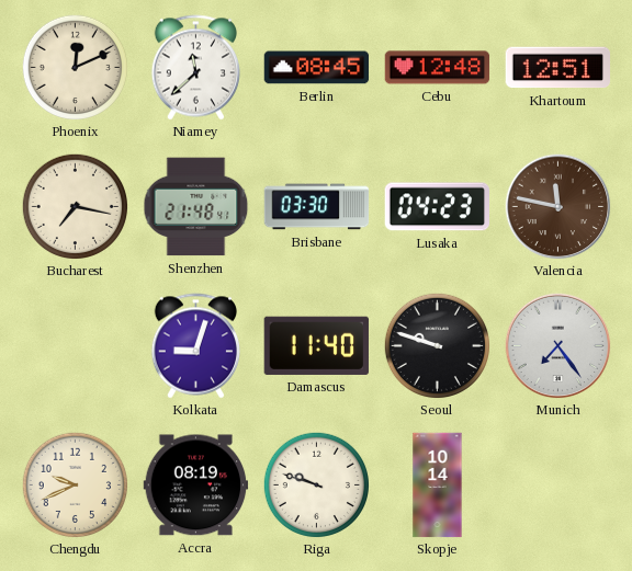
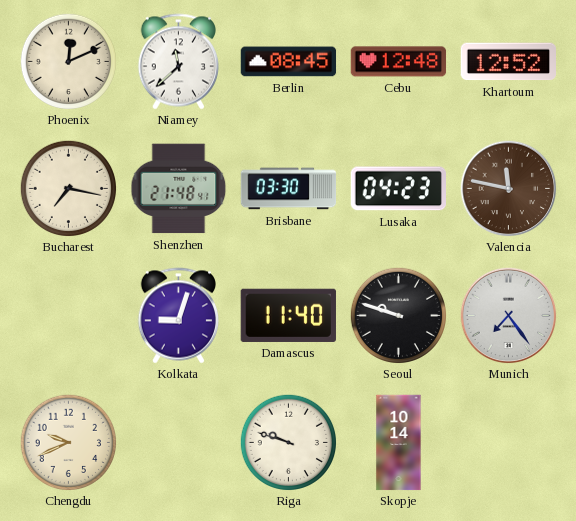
Khartoum: 12:51 -> 12:52 (508, 62)
Accra: 08:19 -> none (196, 486)
